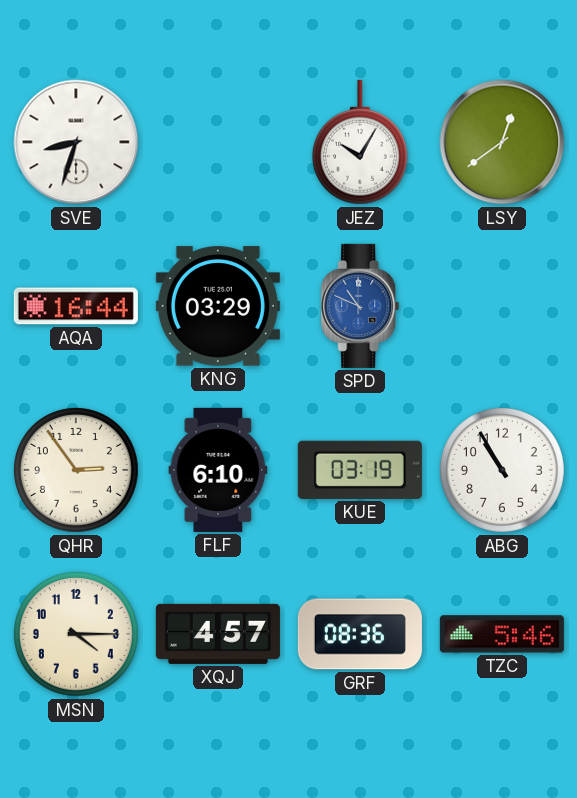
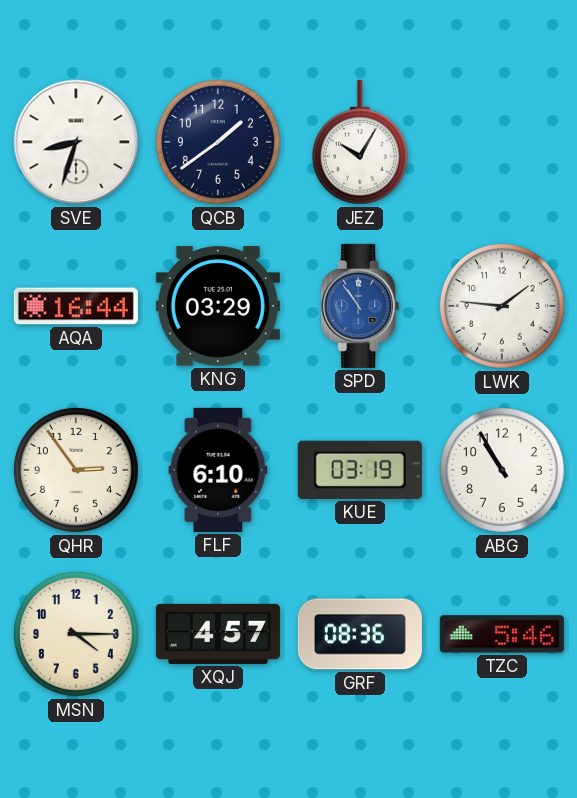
QCB: none -> 1:39 (218, 142)
LSY: 12:39 -> none (502, 142)
SPD: 10:49 -> 10:54 (360, 306)
LWK: none -> 1:46 (502, 306)
